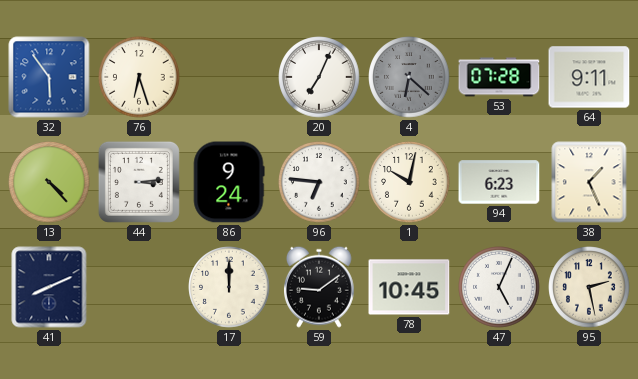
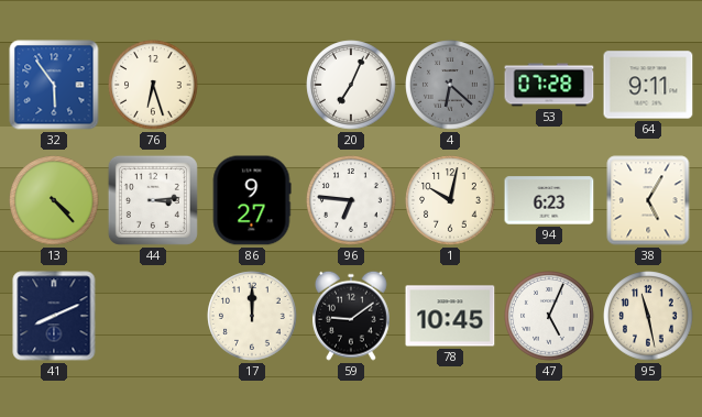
86: 9:24 -> 9:27 (252, 200)
38: 1:26 -> 5:05 (648, 200)
95: 2:28 -> 11:28 (648, 316)
